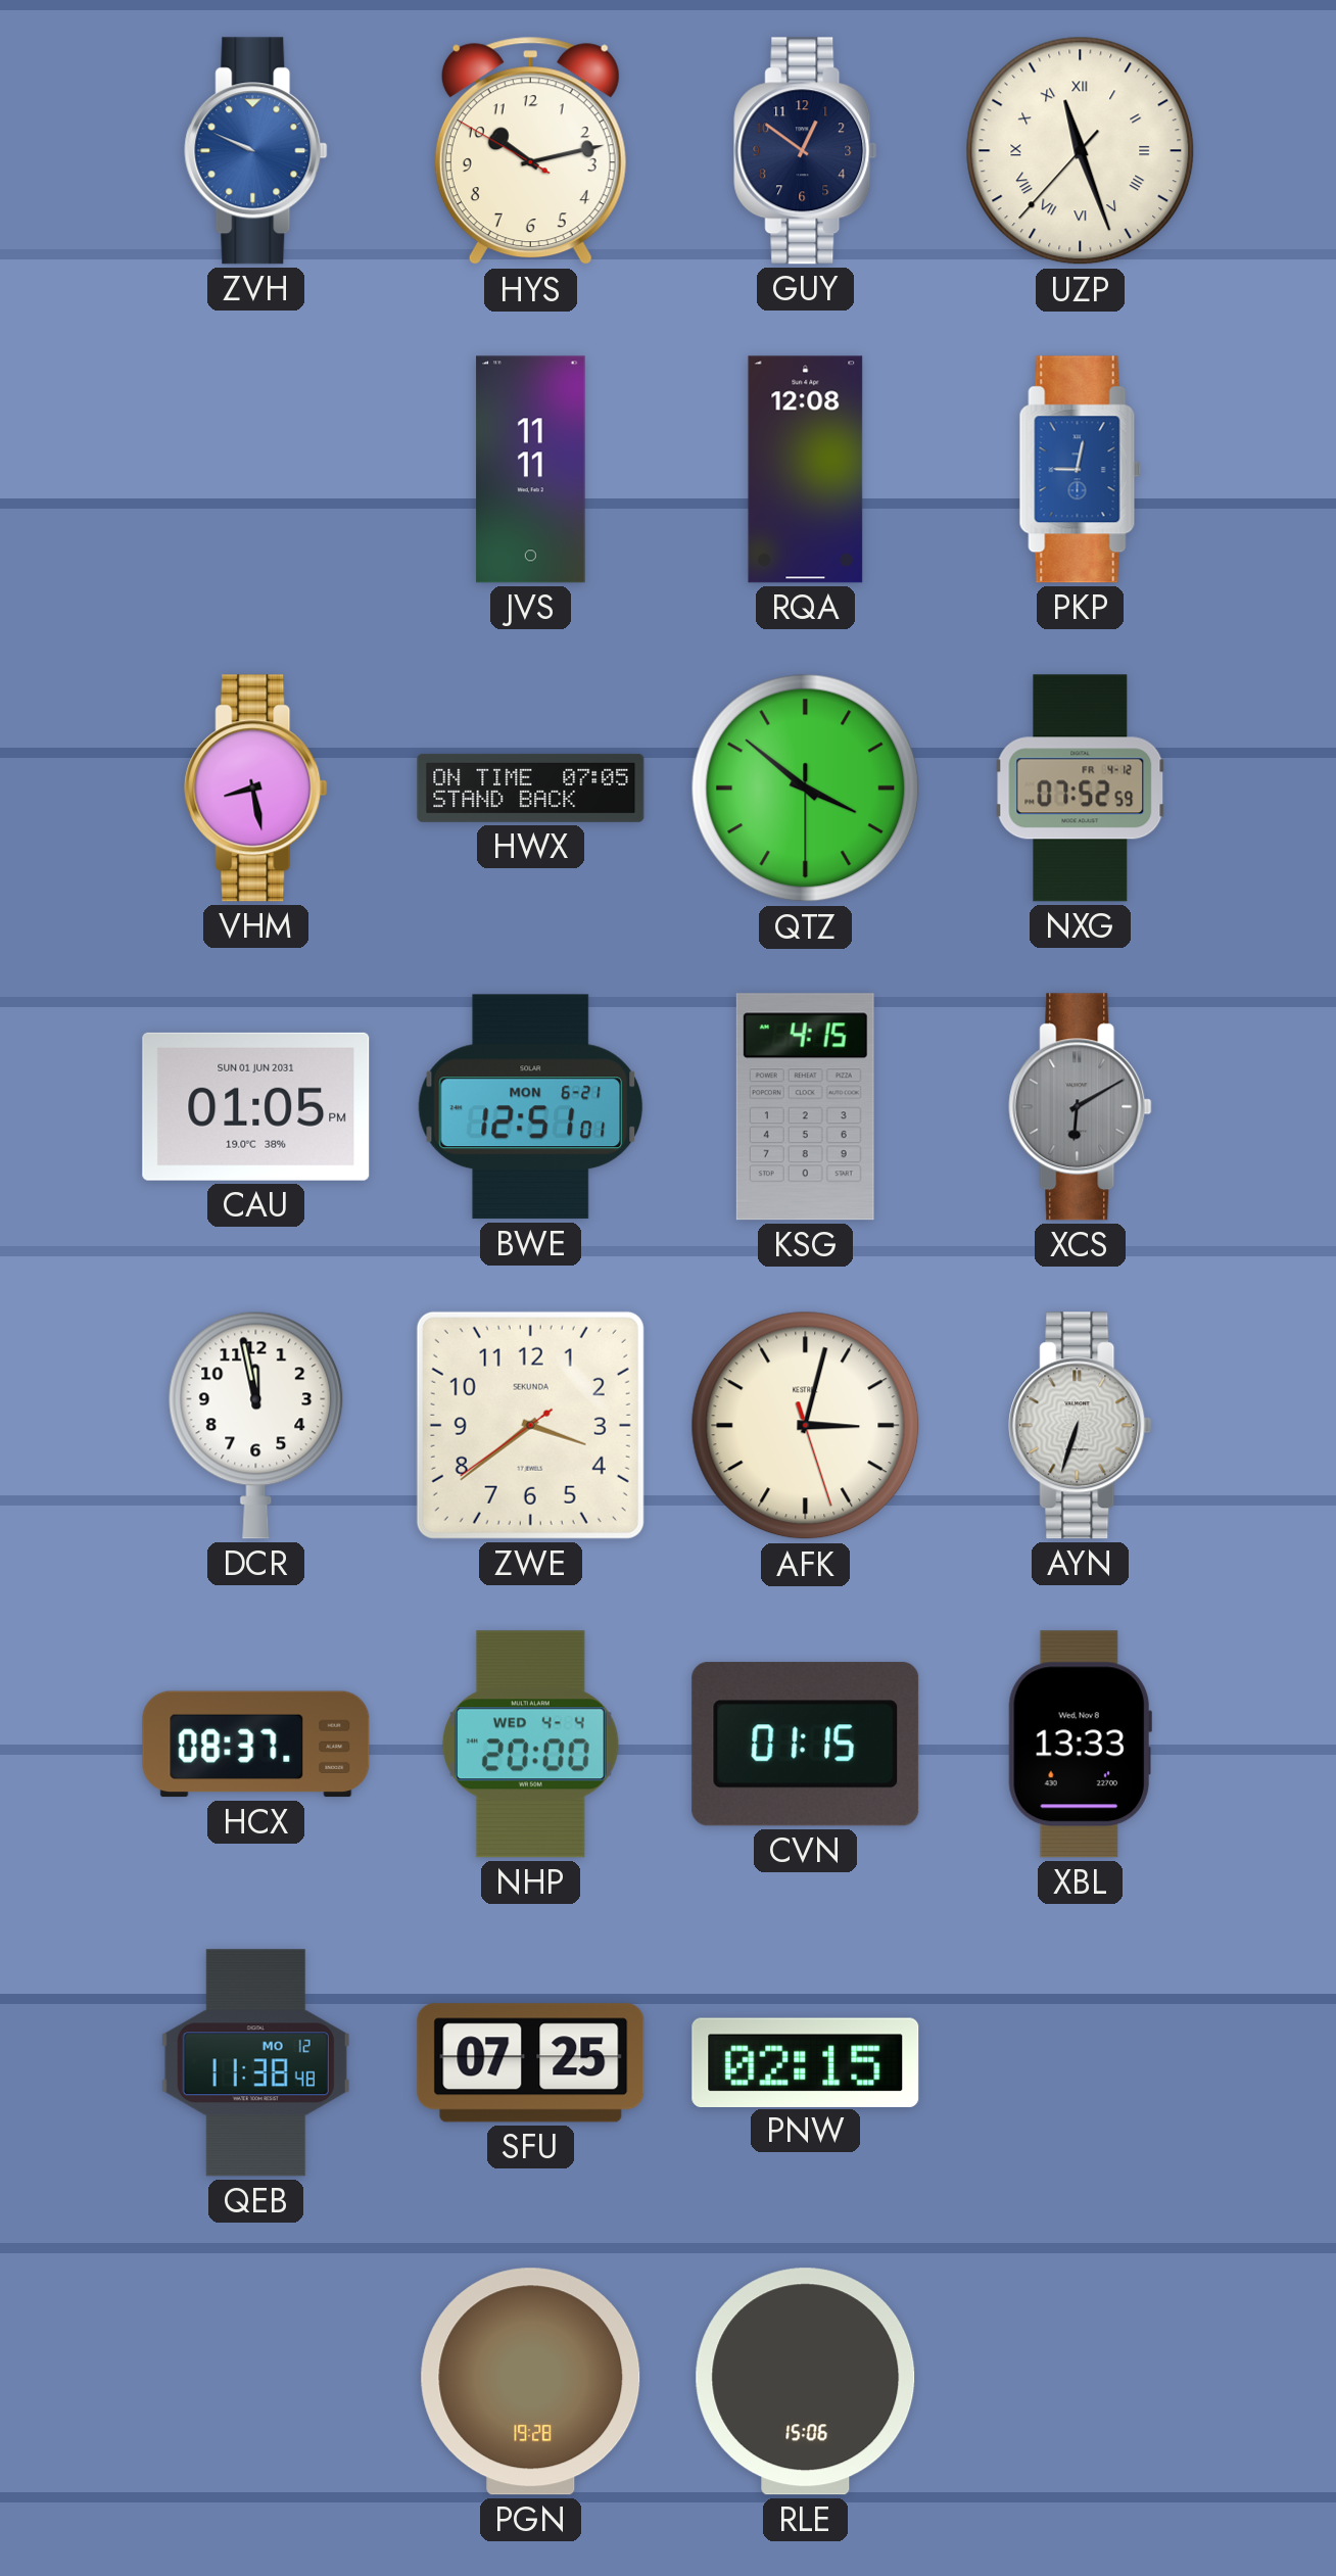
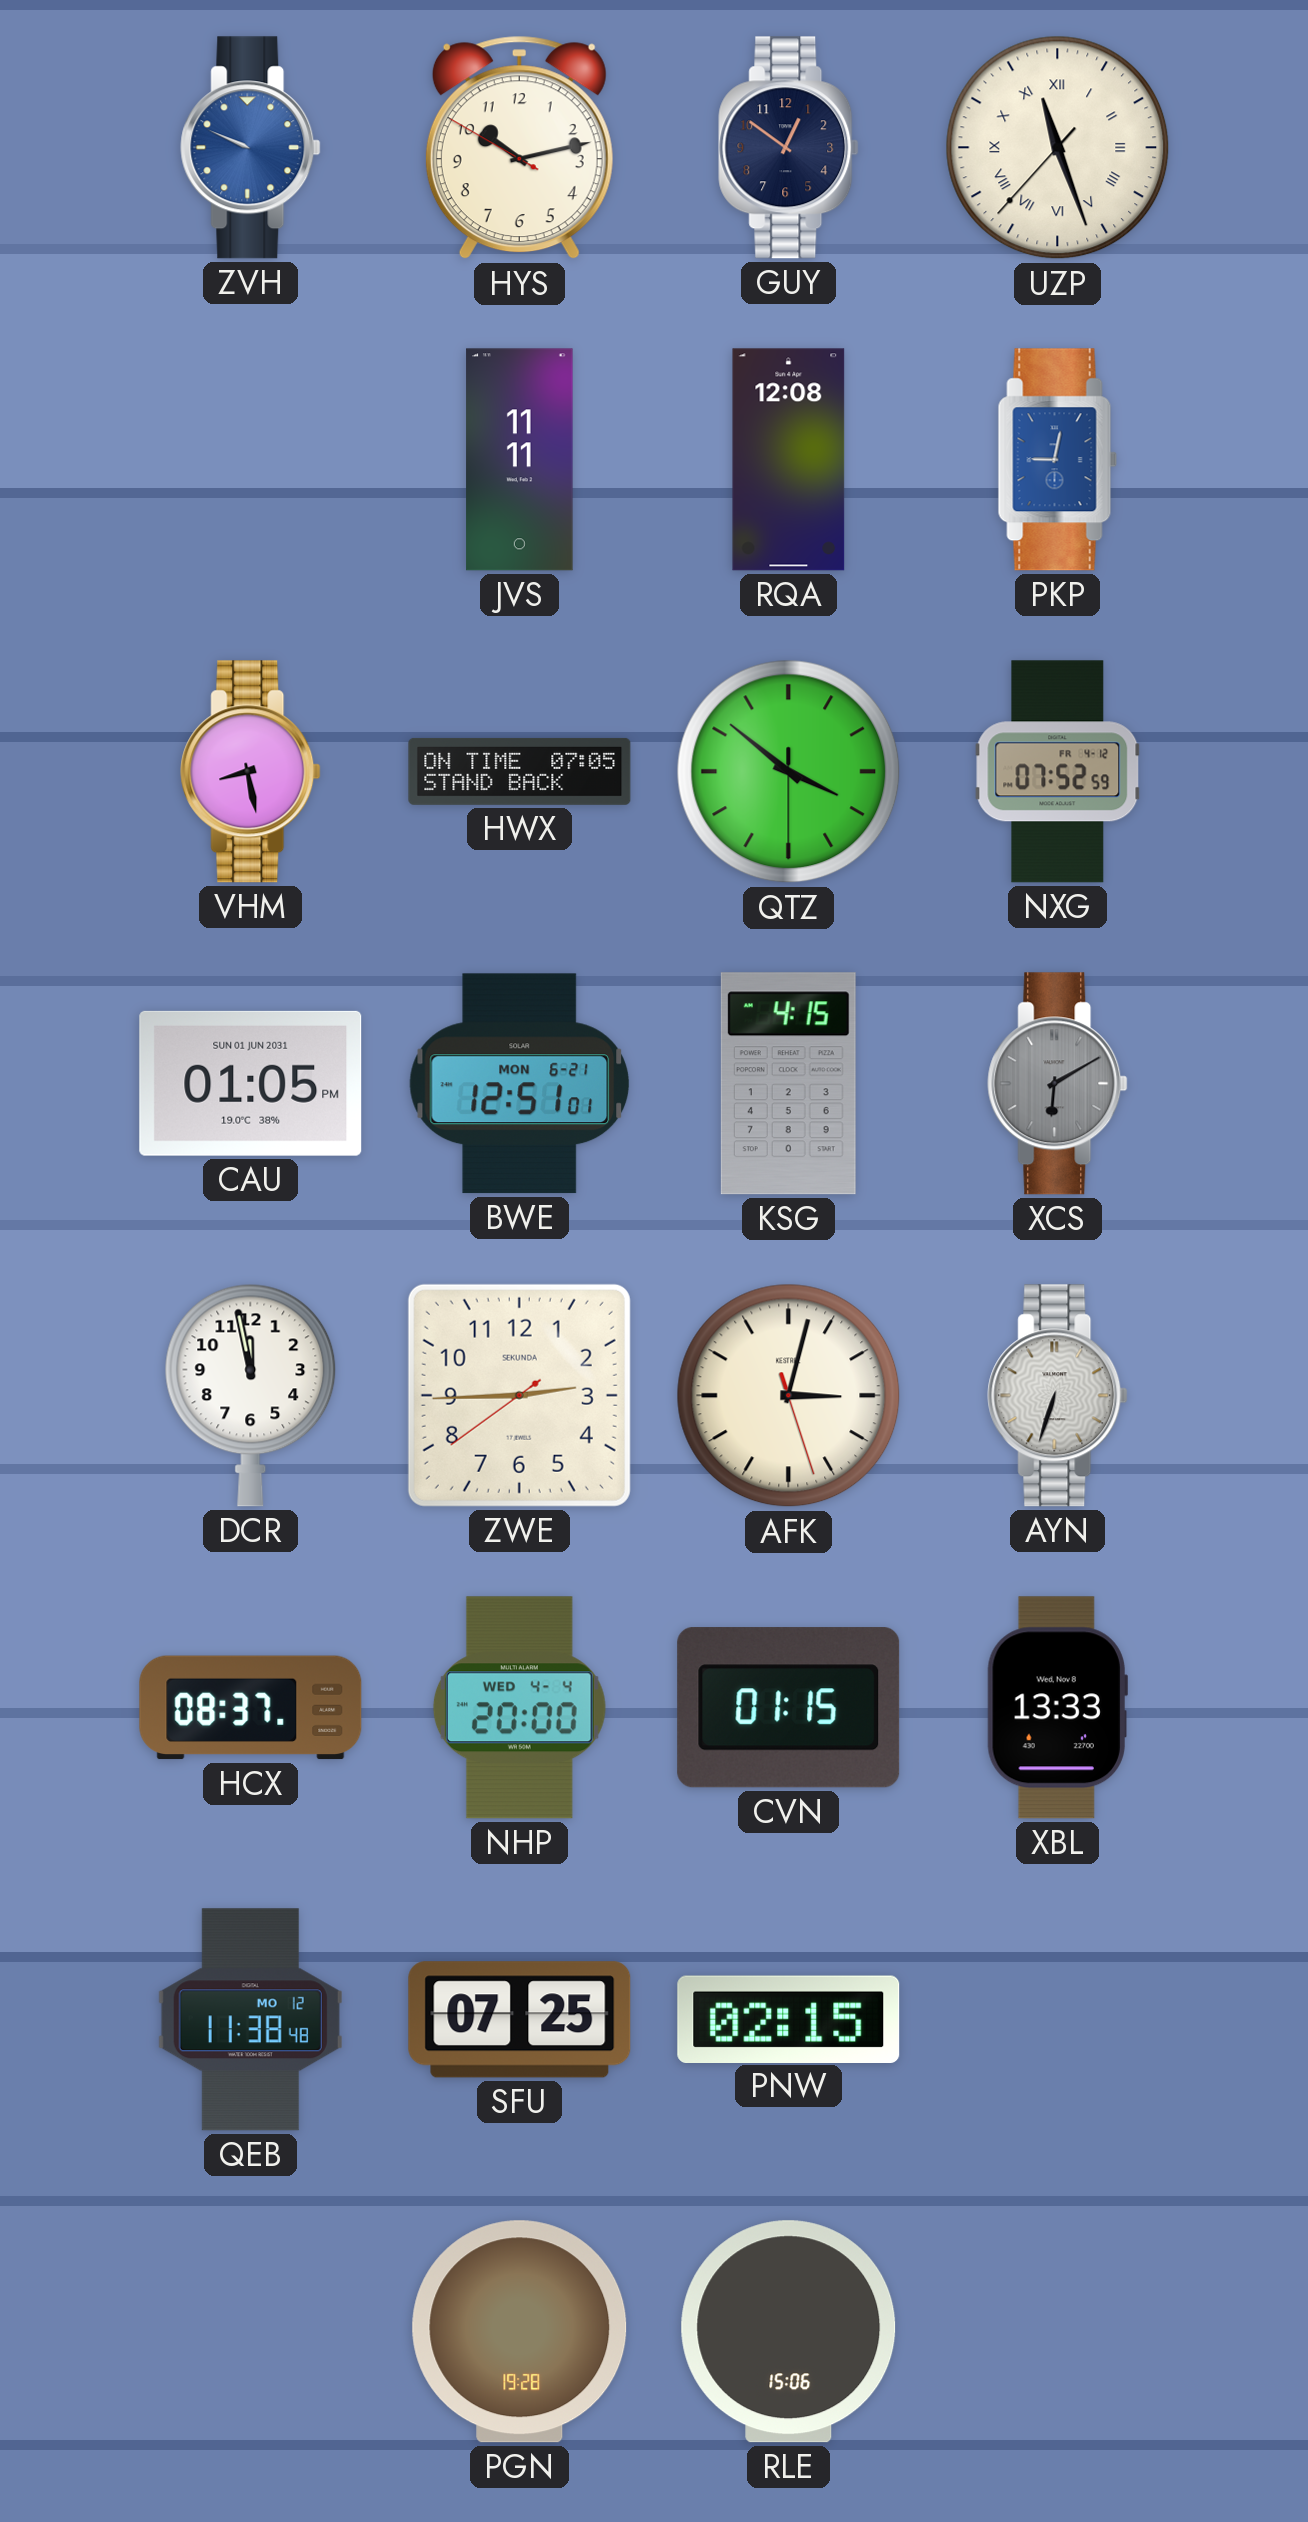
ZWE: 3:38 -> 2:44 (519, 1395)
